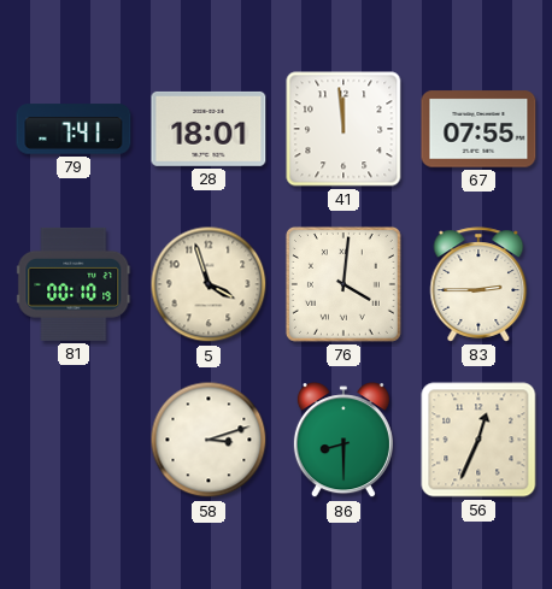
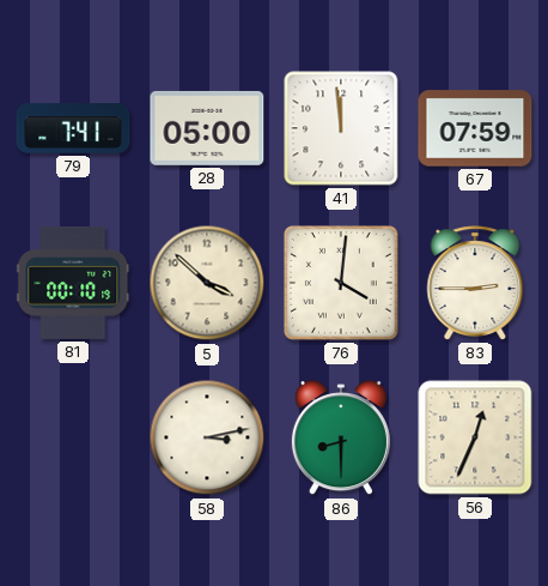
28: 18:01 -> 05:00 (207, 128)
67: 07:55 -> 07:59 (475, 128)
5: 3:57 -> 3:52 (207, 283)
58: 3:12 -> 3:13 (207, 437)
